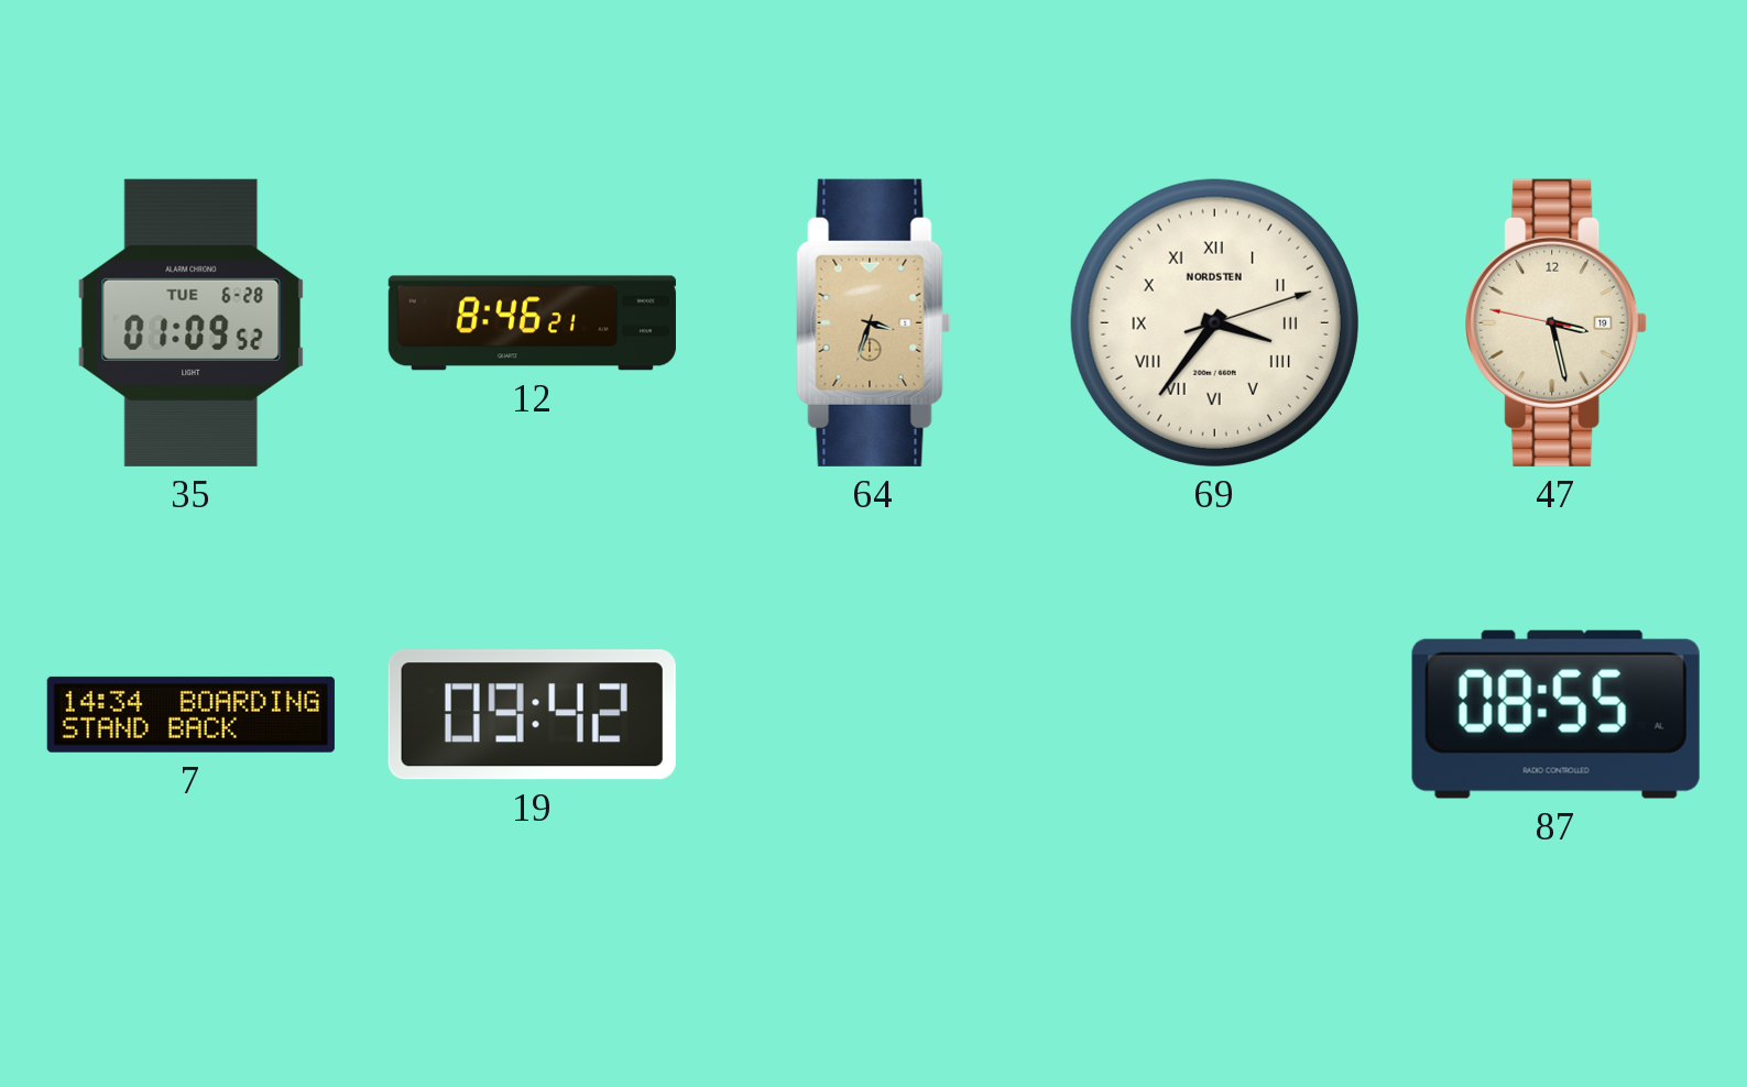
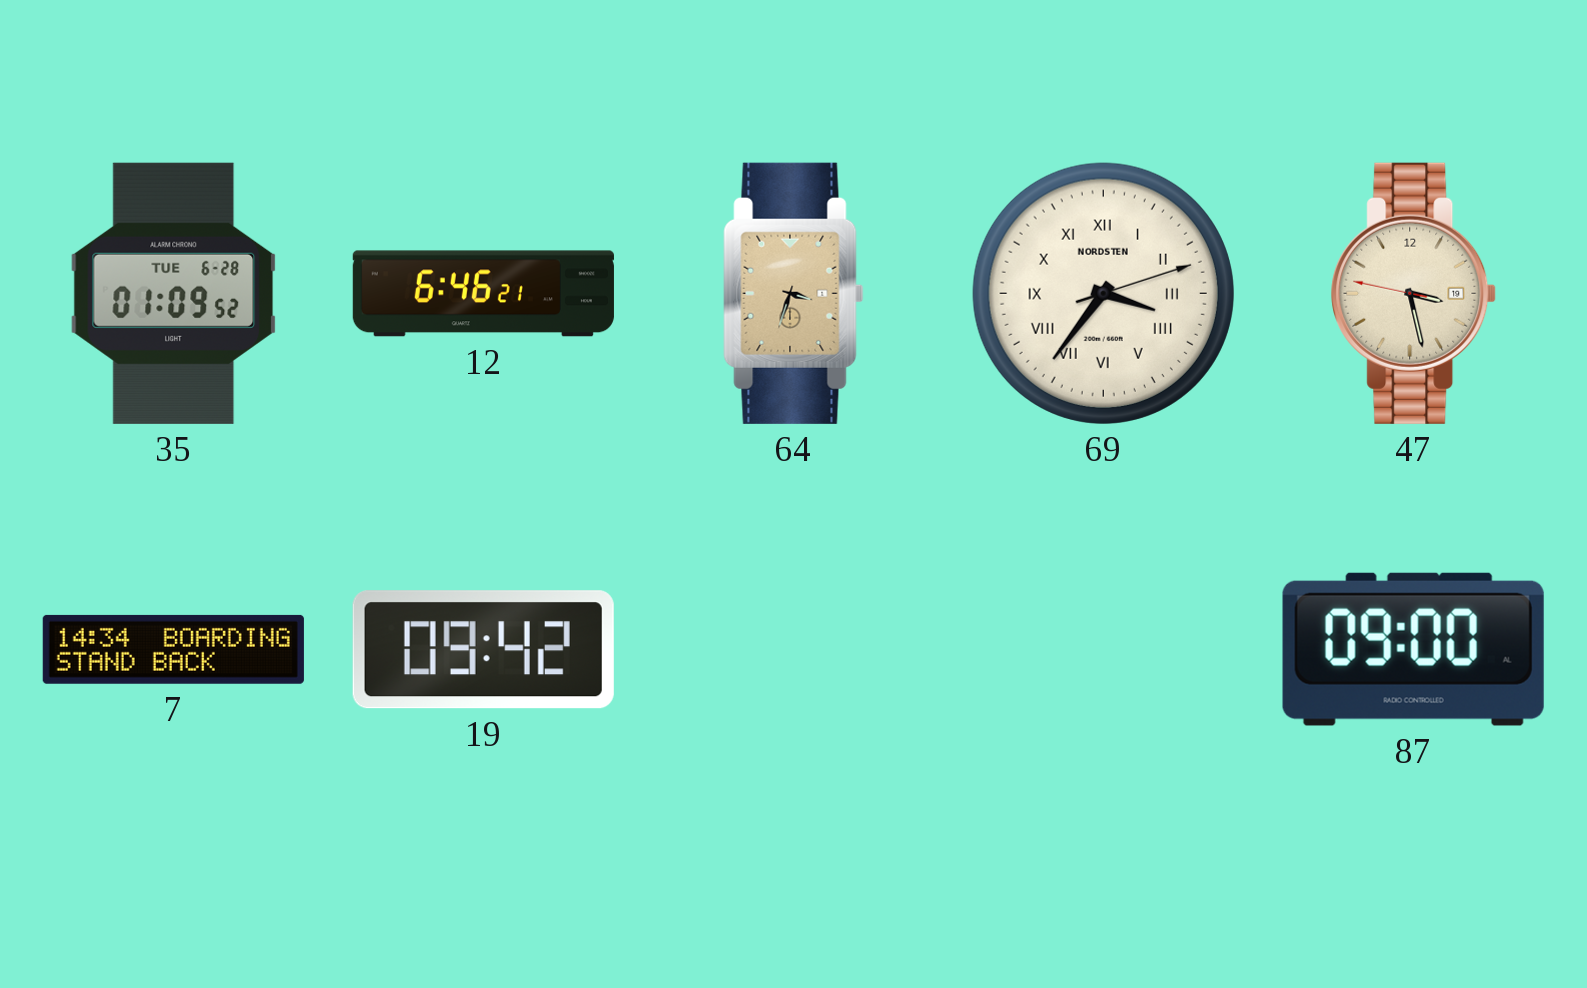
12: 8:46 -> 6:46 (483, 294)
87: 08:55 -> 09:00 (1413, 649)
